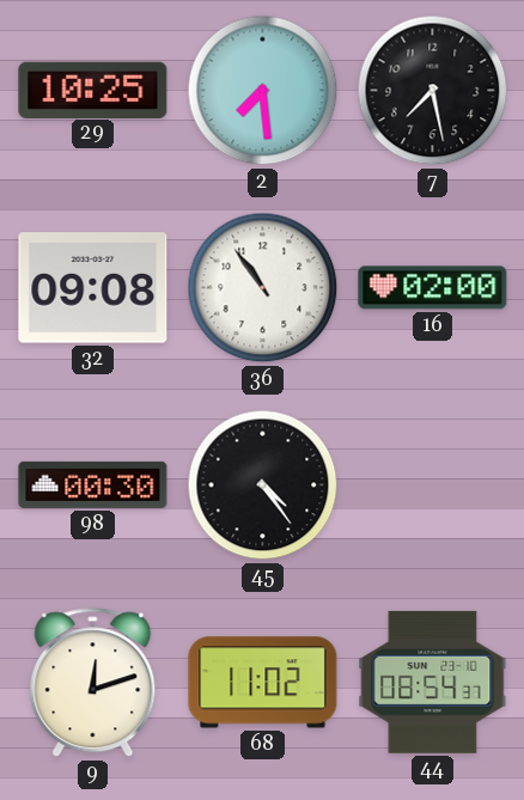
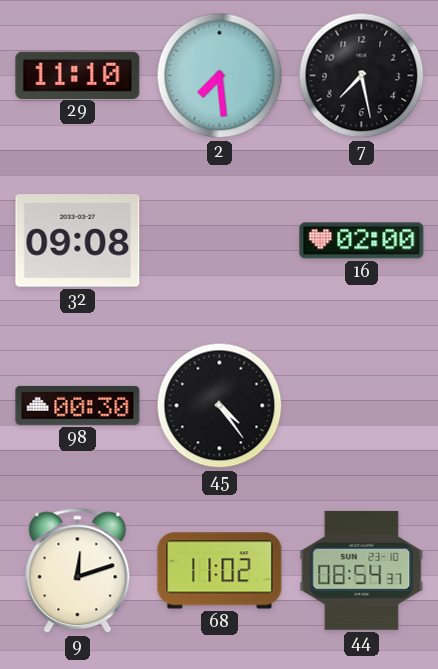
29: 10:25 -> 11:10 (78, 75)
36: 10:54 -> none (263, 288)
